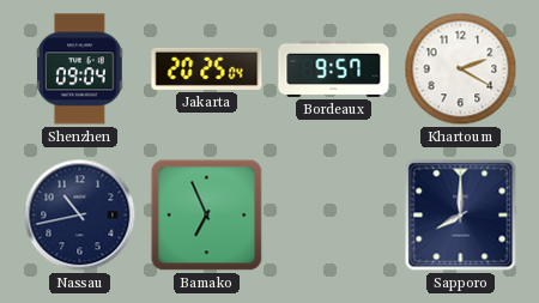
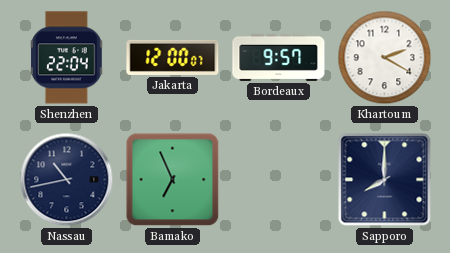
Shenzhen: 09:04 -> 22:04 (67, 58)
Jakarta: 20:25 -> 12:00 (173, 57)
